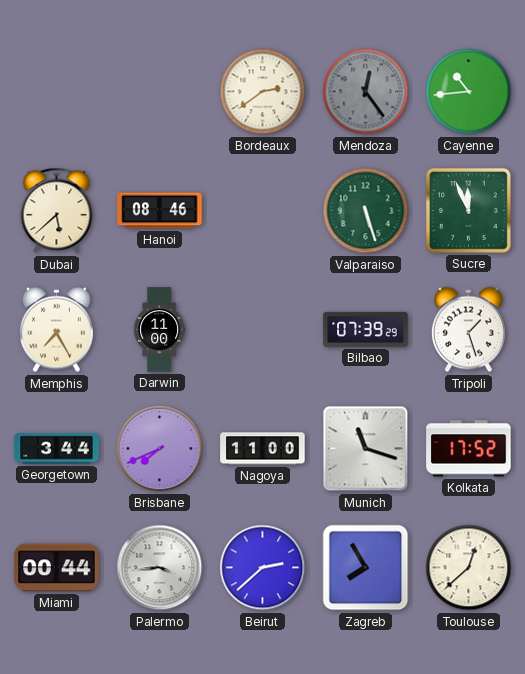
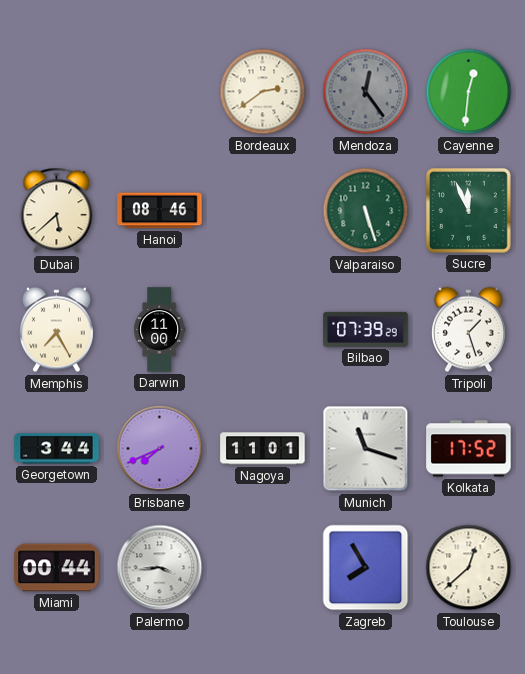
Cayenne: 10:44 -> 12:31 (469, 92)
Nagoya: 11:00 -> 11:01 (263, 449)
Beirut: 2:38 -> none (263, 568)
